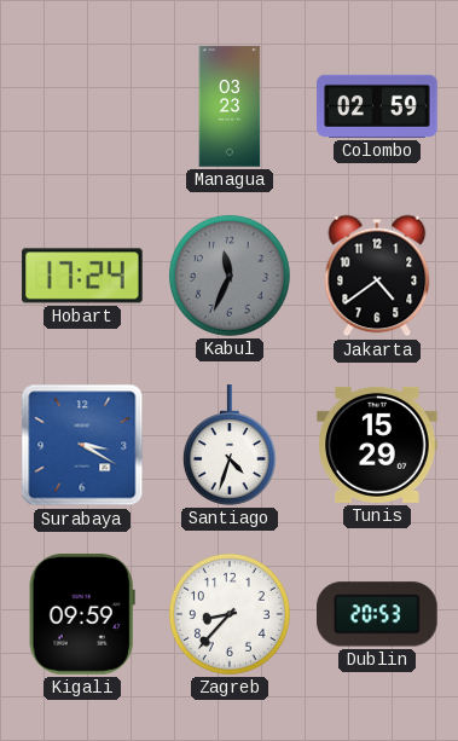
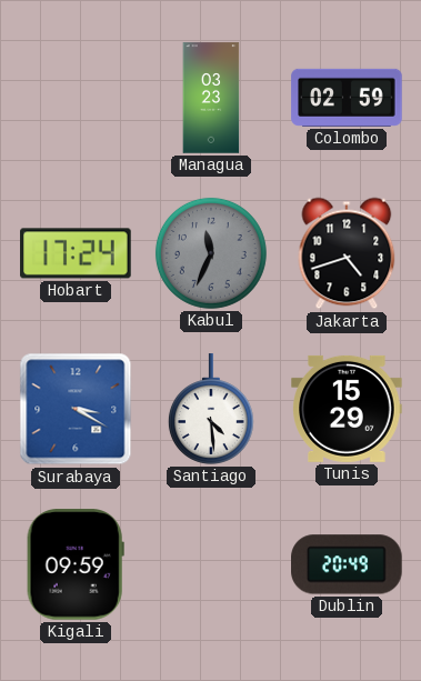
Jakarta: 4:39 -> 4:42 (347, 253)
Santiago: 4:33 -> 4:29 (211, 409)
Zagreb: 8:37 -> none (230, 614)
Dublin: 20:53 -> 20:49 (348, 564)
